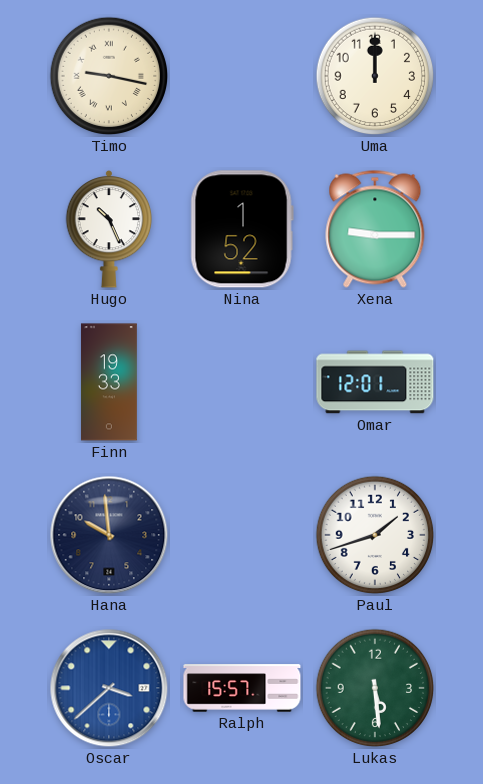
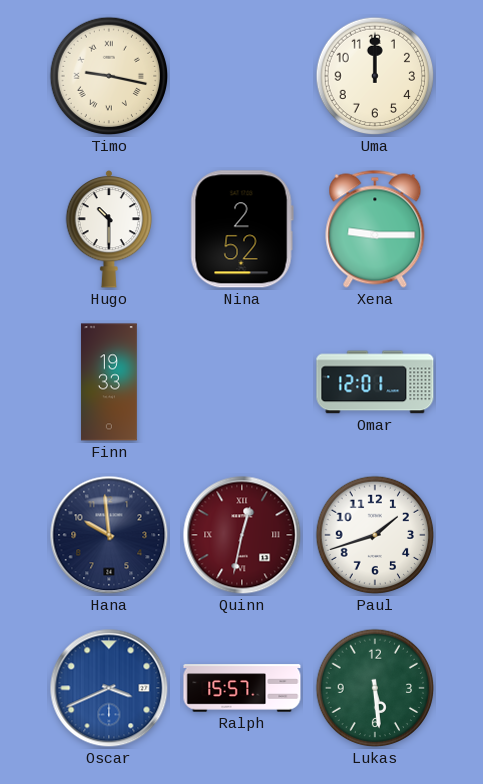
Hugo: 10:26 -> 10:30 (109, 229)
Nina: 1:52 -> 2:52 (242, 229)
Quinn: none -> 12:32 (242, 535)
Oscar: 3:38 -> 3:41 (109, 688)
